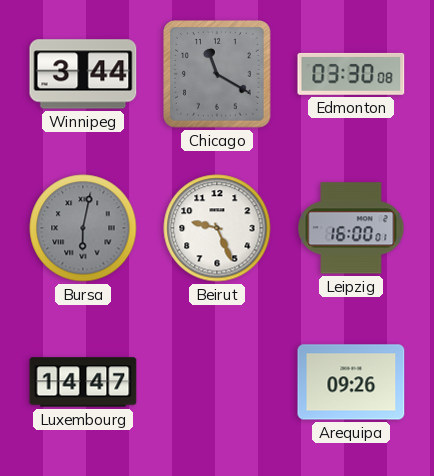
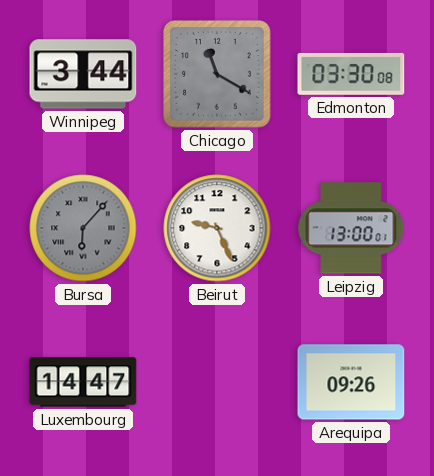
Bursa: 6:02 -> 6:07 (83, 228)
Leipzig: 16:00 -> 13:00 (351, 228)
